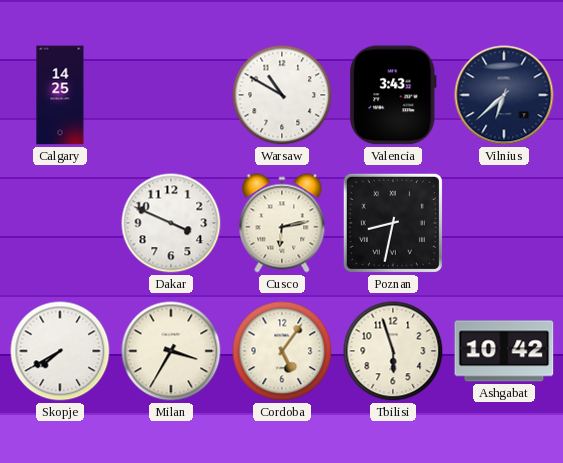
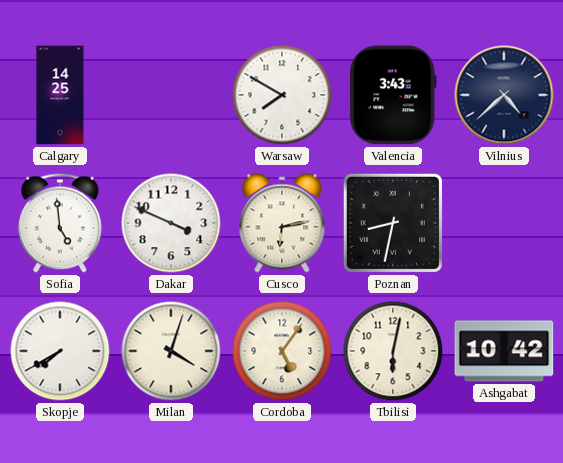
Warsaw: 10:50 -> 7:50 (282, 95)
Vilnius: 6:38 -> 4:38 (504, 95)
Sofia: none -> 4:59 (61, 223)
Milan: 3:35 -> 4:03 (171, 351)
Tbilisi: 5:57 -> 6:02 (393, 351)
